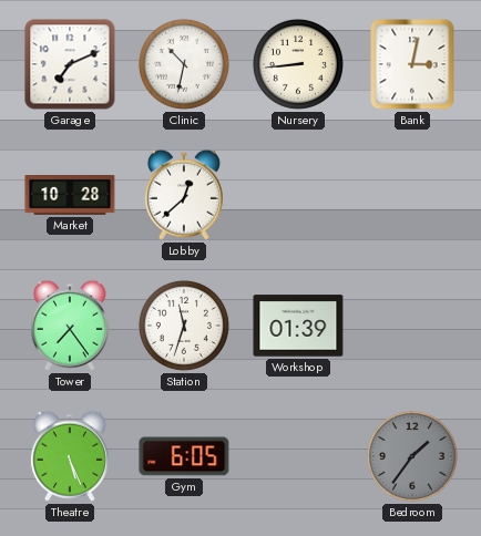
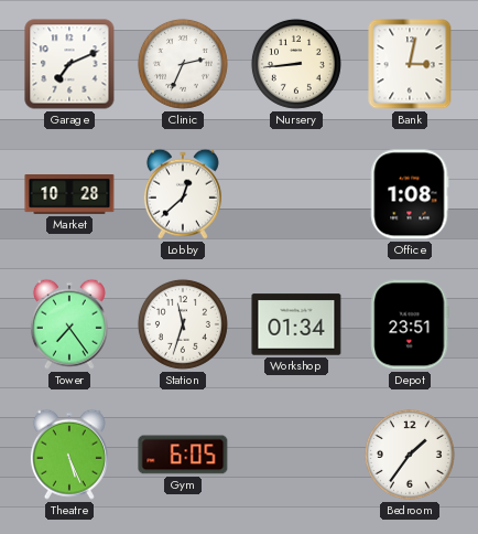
Clinic: 10:32 -> 2:34 (183, 64)
Office: none -> 1:08 (410, 194)
Workshop: 01:39 -> 01:34 (296, 324)
Depot: none -> 23:51 (410, 324)
Bedroom dial: grey -> white (410, 455)
